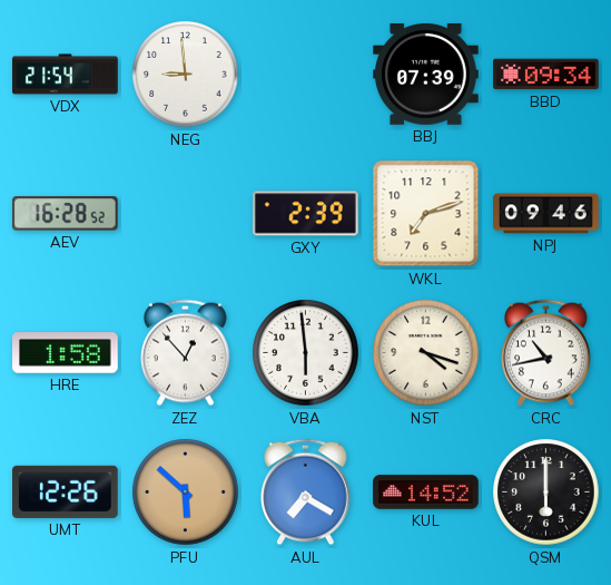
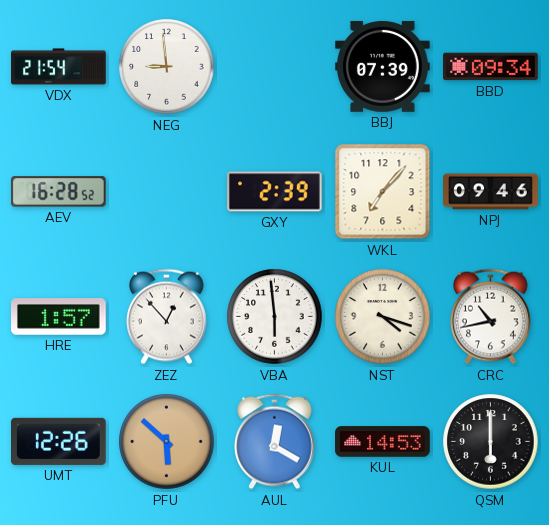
WKL: 7:12 -> 7:07 (383, 192)
HRE: 1:58 -> 1:57 (59, 317)
AUL: 7:20 -> 12:20 (275, 442)
KUL: 14:52 -> 14:53 (383, 442)
